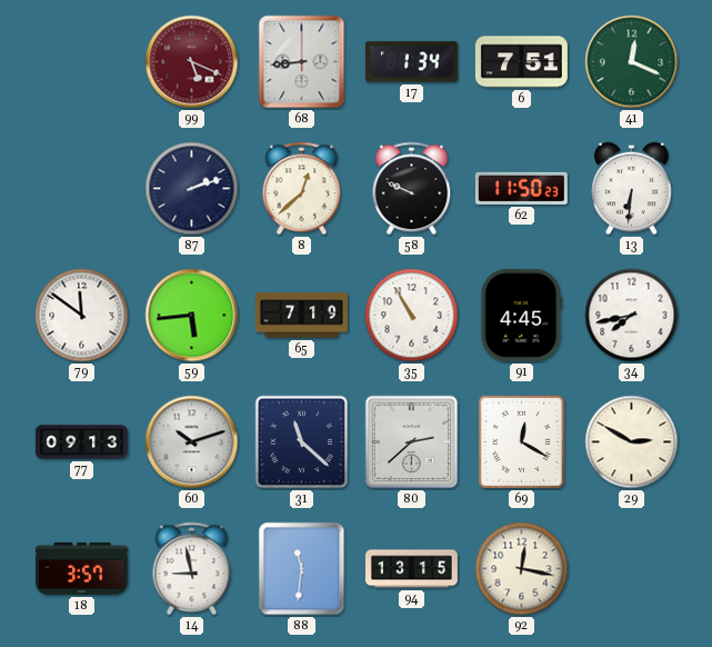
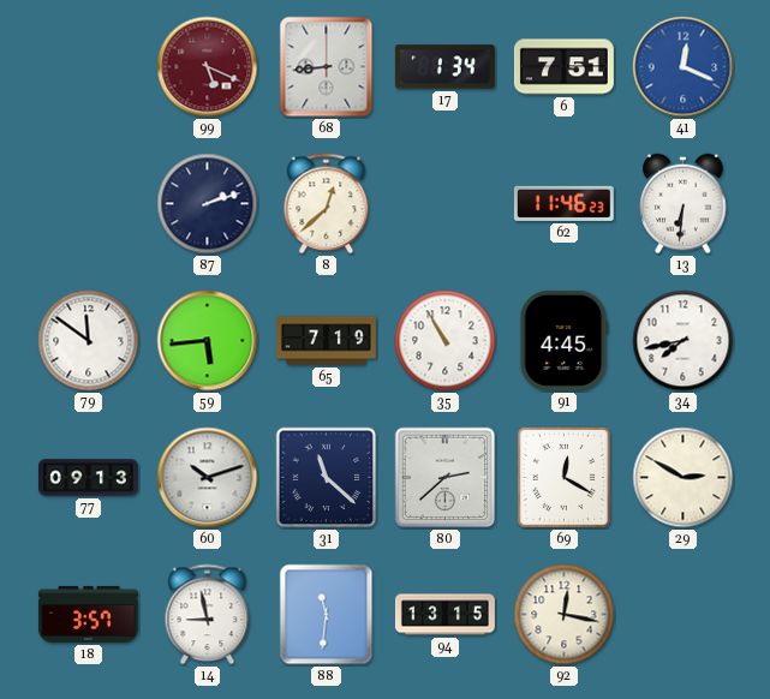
41 dial: green -> blue (684, 67)
58: 9:49 -> none (412, 189)
62: 11:50 -> 11:46 (563, 203)
